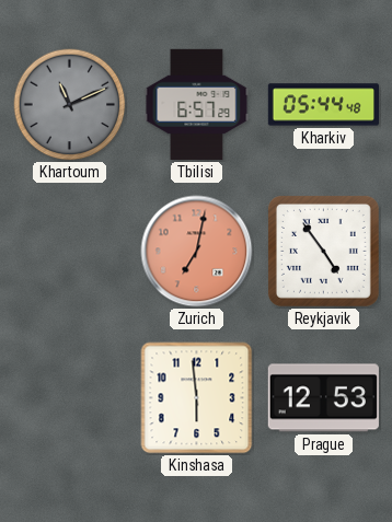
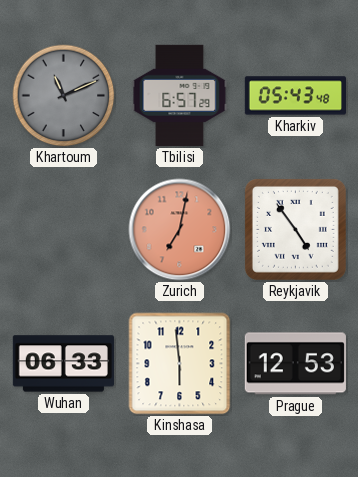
Kharkiv: 05:44 -> 05:43 (295, 96)
Wuhan: none -> 06:33 (63, 364)
